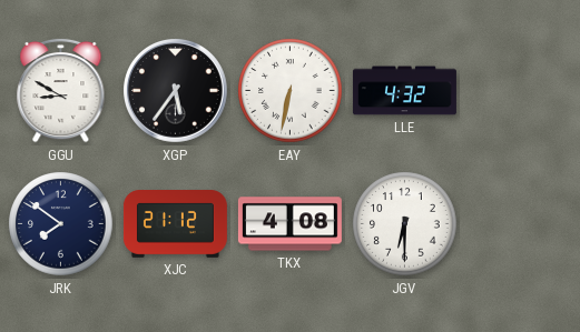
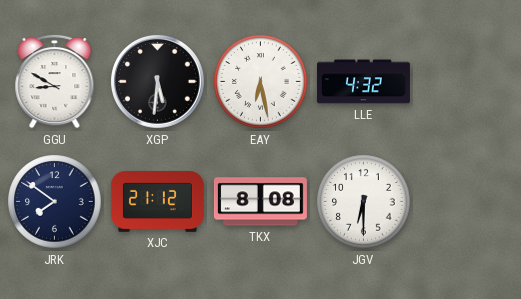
XGP: 5:36 -> 5:31 (158, 82)
EAY: 6:32 -> 6:28 (261, 82)
TKX: 4:08 -> 8:08 (260, 202)
